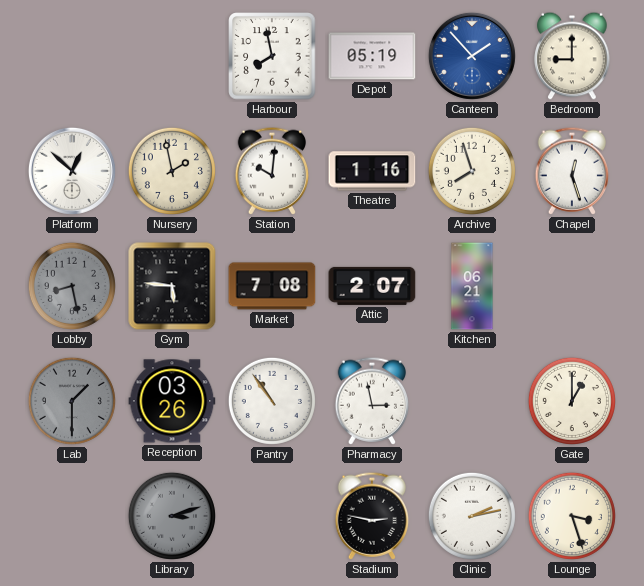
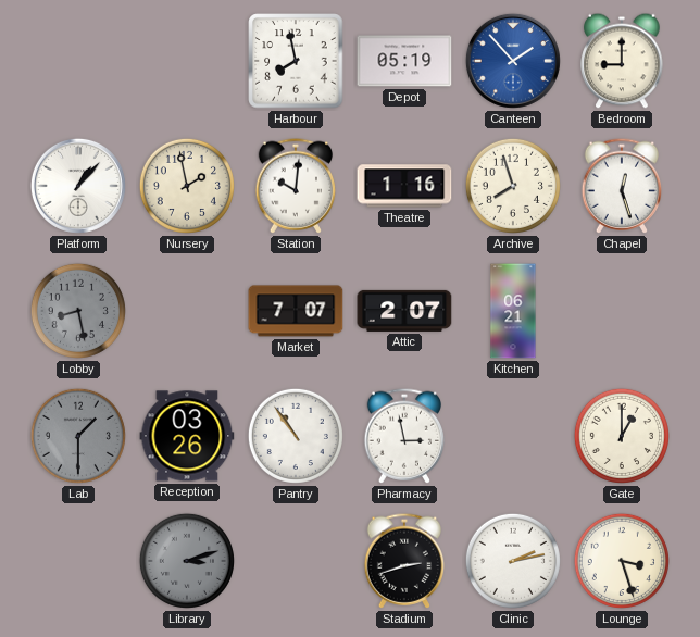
Platform: 12:52 -> 1:07 (78, 186)
Gym: 5:46 -> none (172, 286)
Market: 7:08 -> 7:07 (296, 311)
Stadium: 2:47 -> 2:42 (404, 561)
